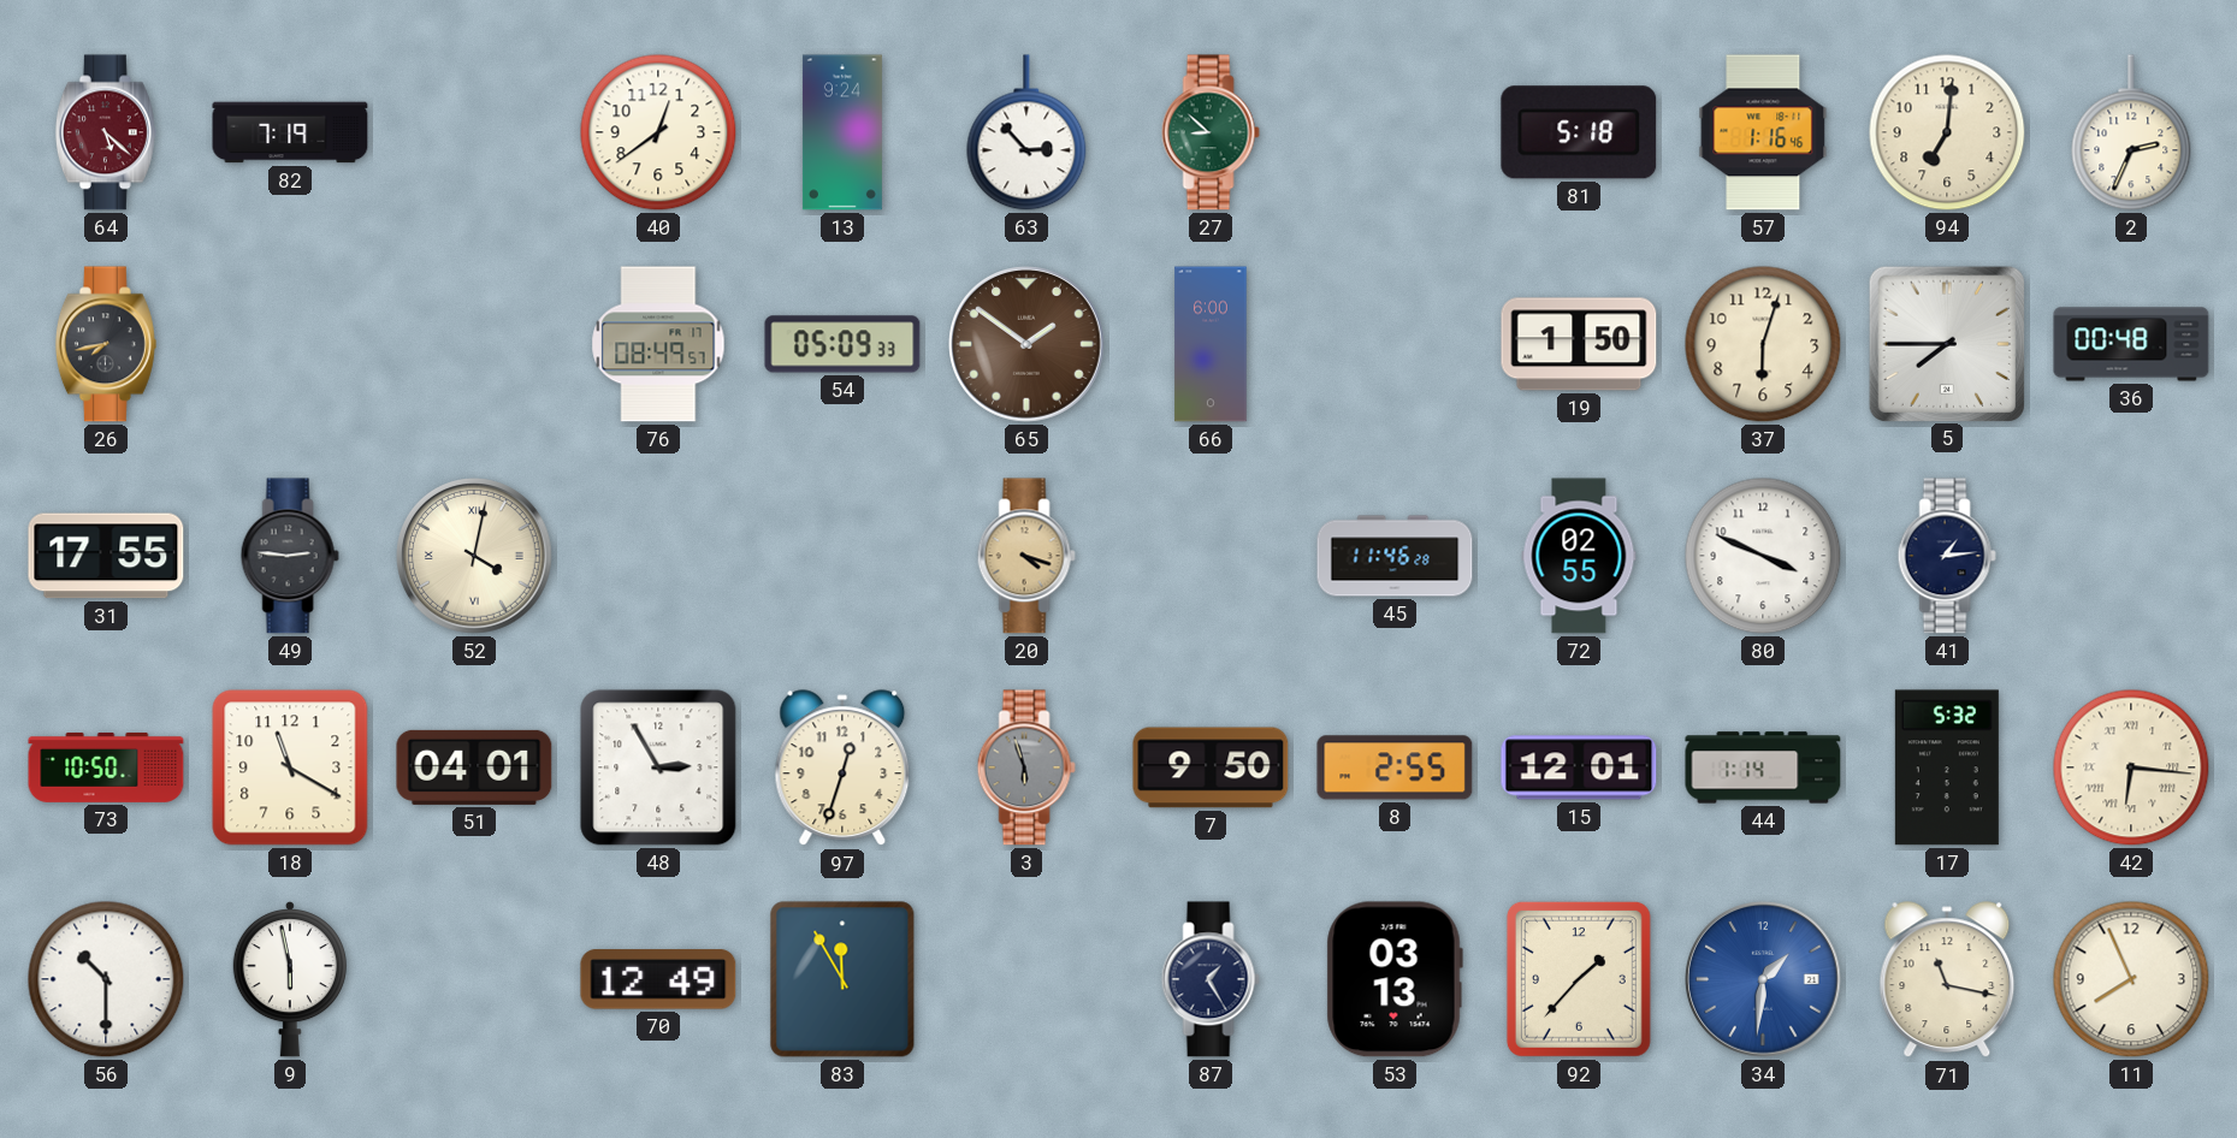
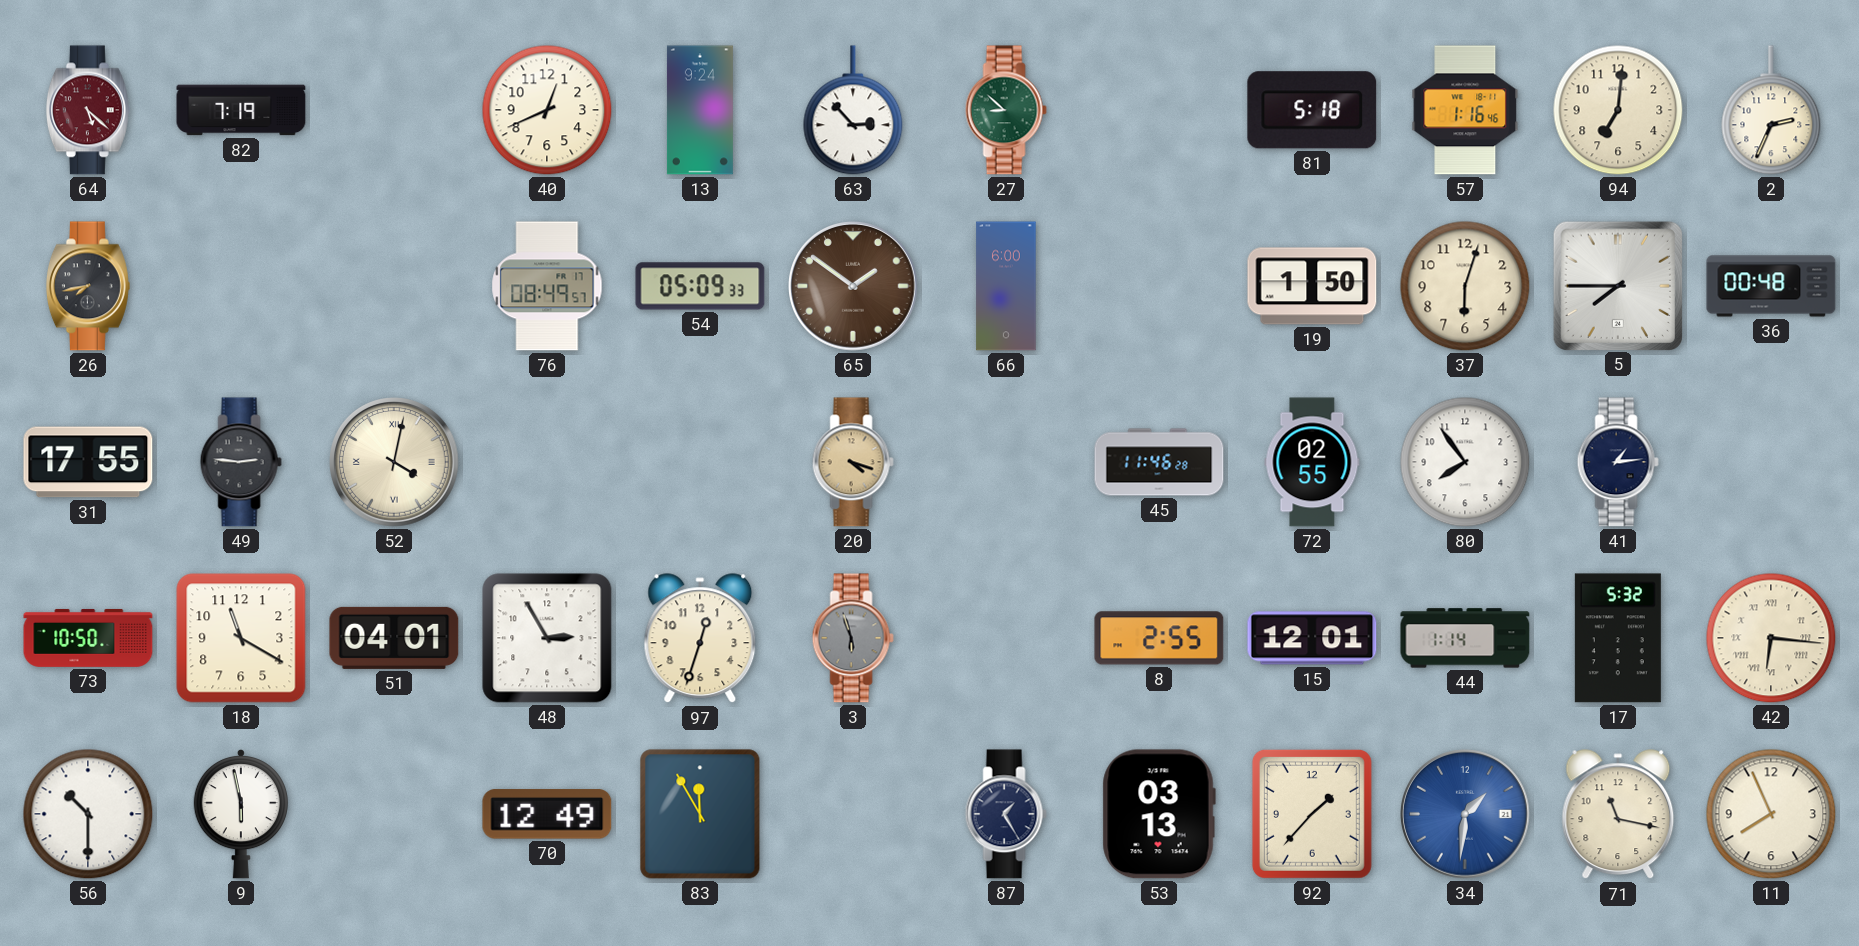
40: 12:39 -> 12:41 (547, 110)
80: 3:49 -> 7:54 (1465, 462)
7: 9:50 -> none (1211, 767)
